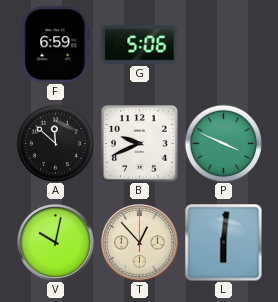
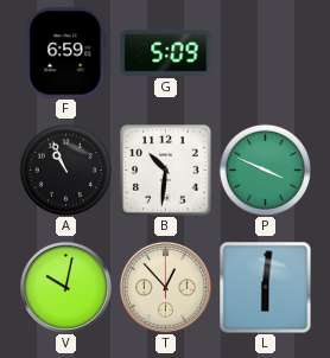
G: 5:06 -> 5:09 (166, 52)
A: 11:52 -> 10:56 (65, 170)
B: 9:41 -> 10:31 (166, 171)
